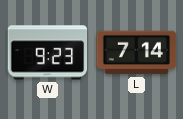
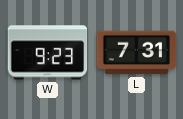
L: 7:14 -> 7:31 (137, 53)
